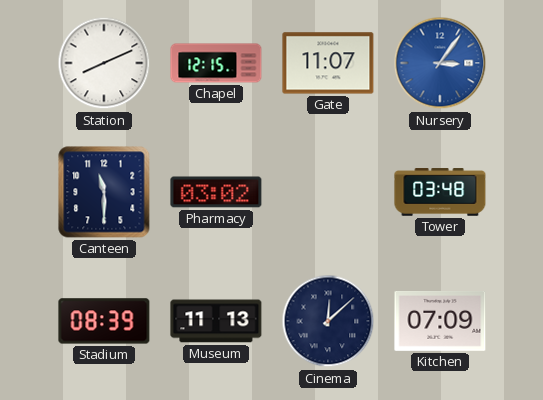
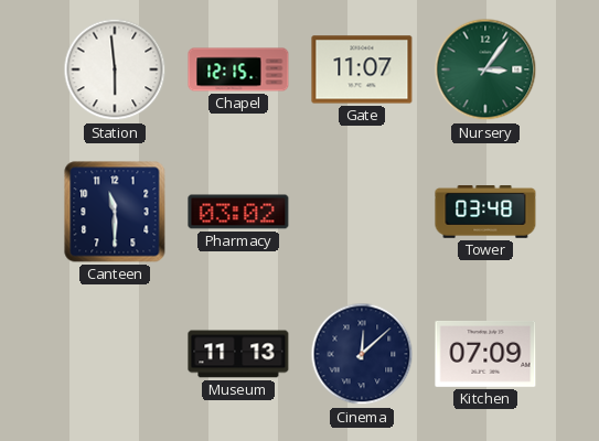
Station: 8:11 -> 5:59 (115, 69)
Nursery dial: blue -> green (485, 69)
Stadium: 08:39 -> none (104, 321)
